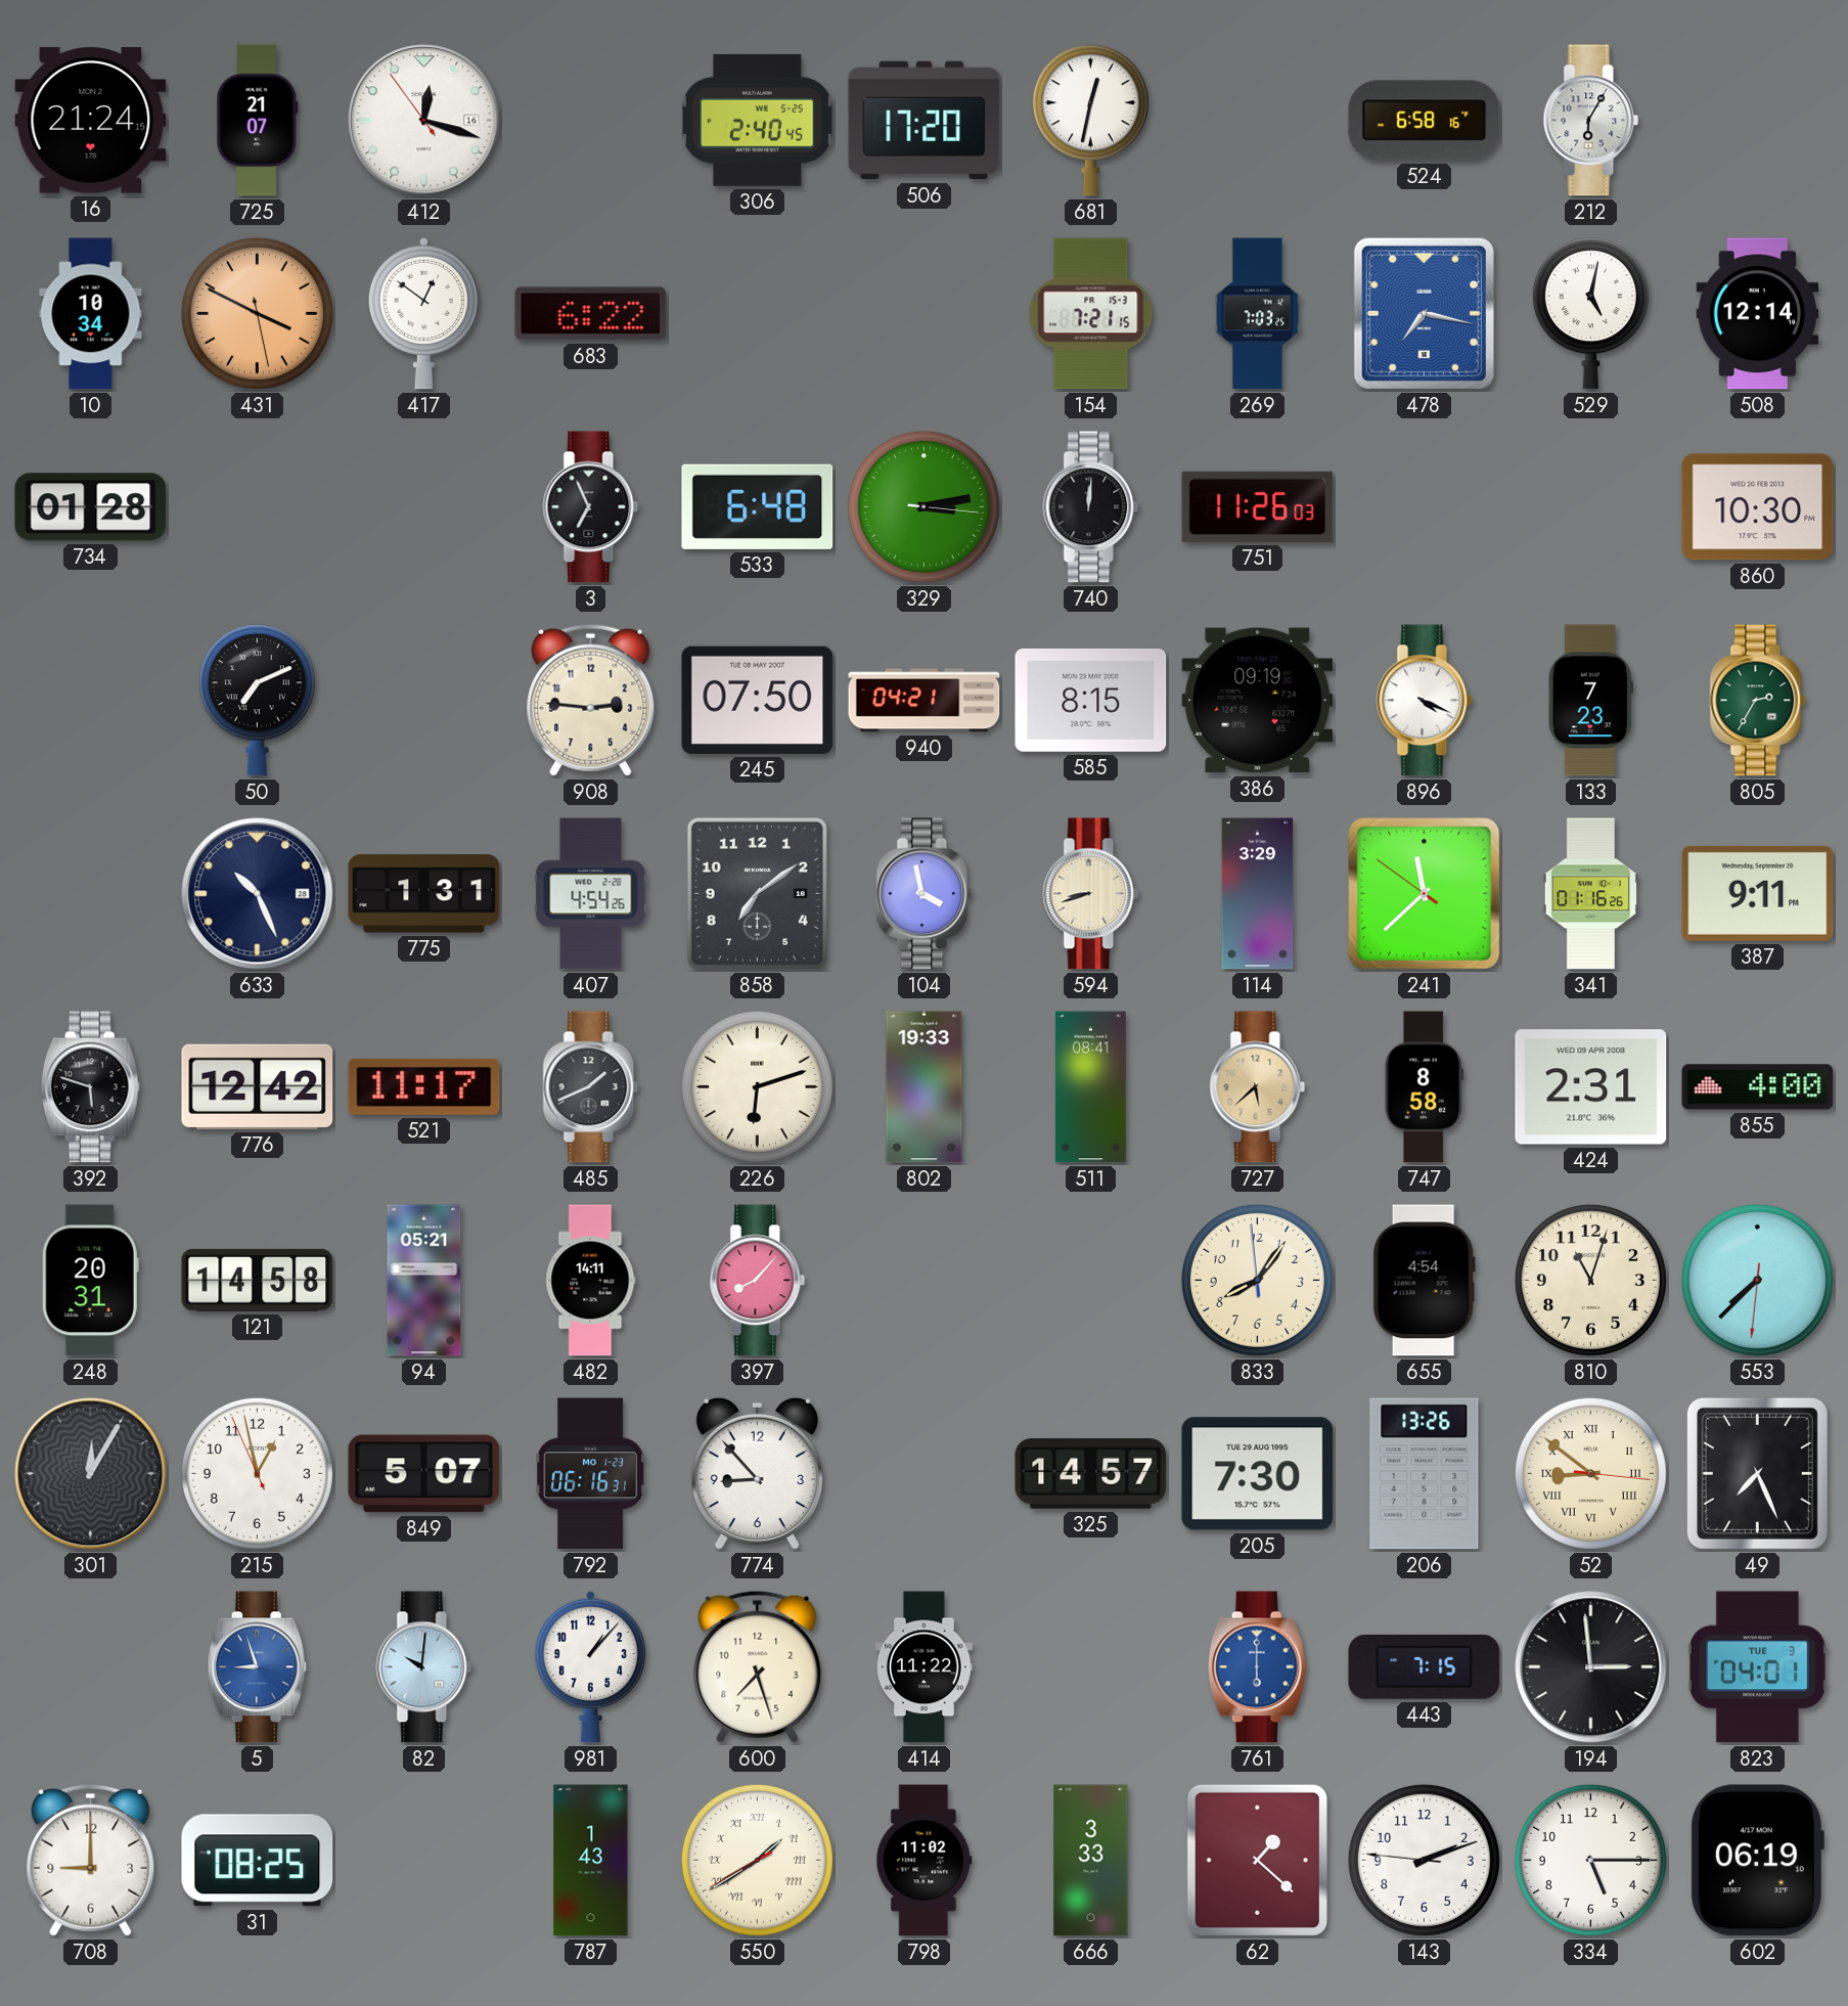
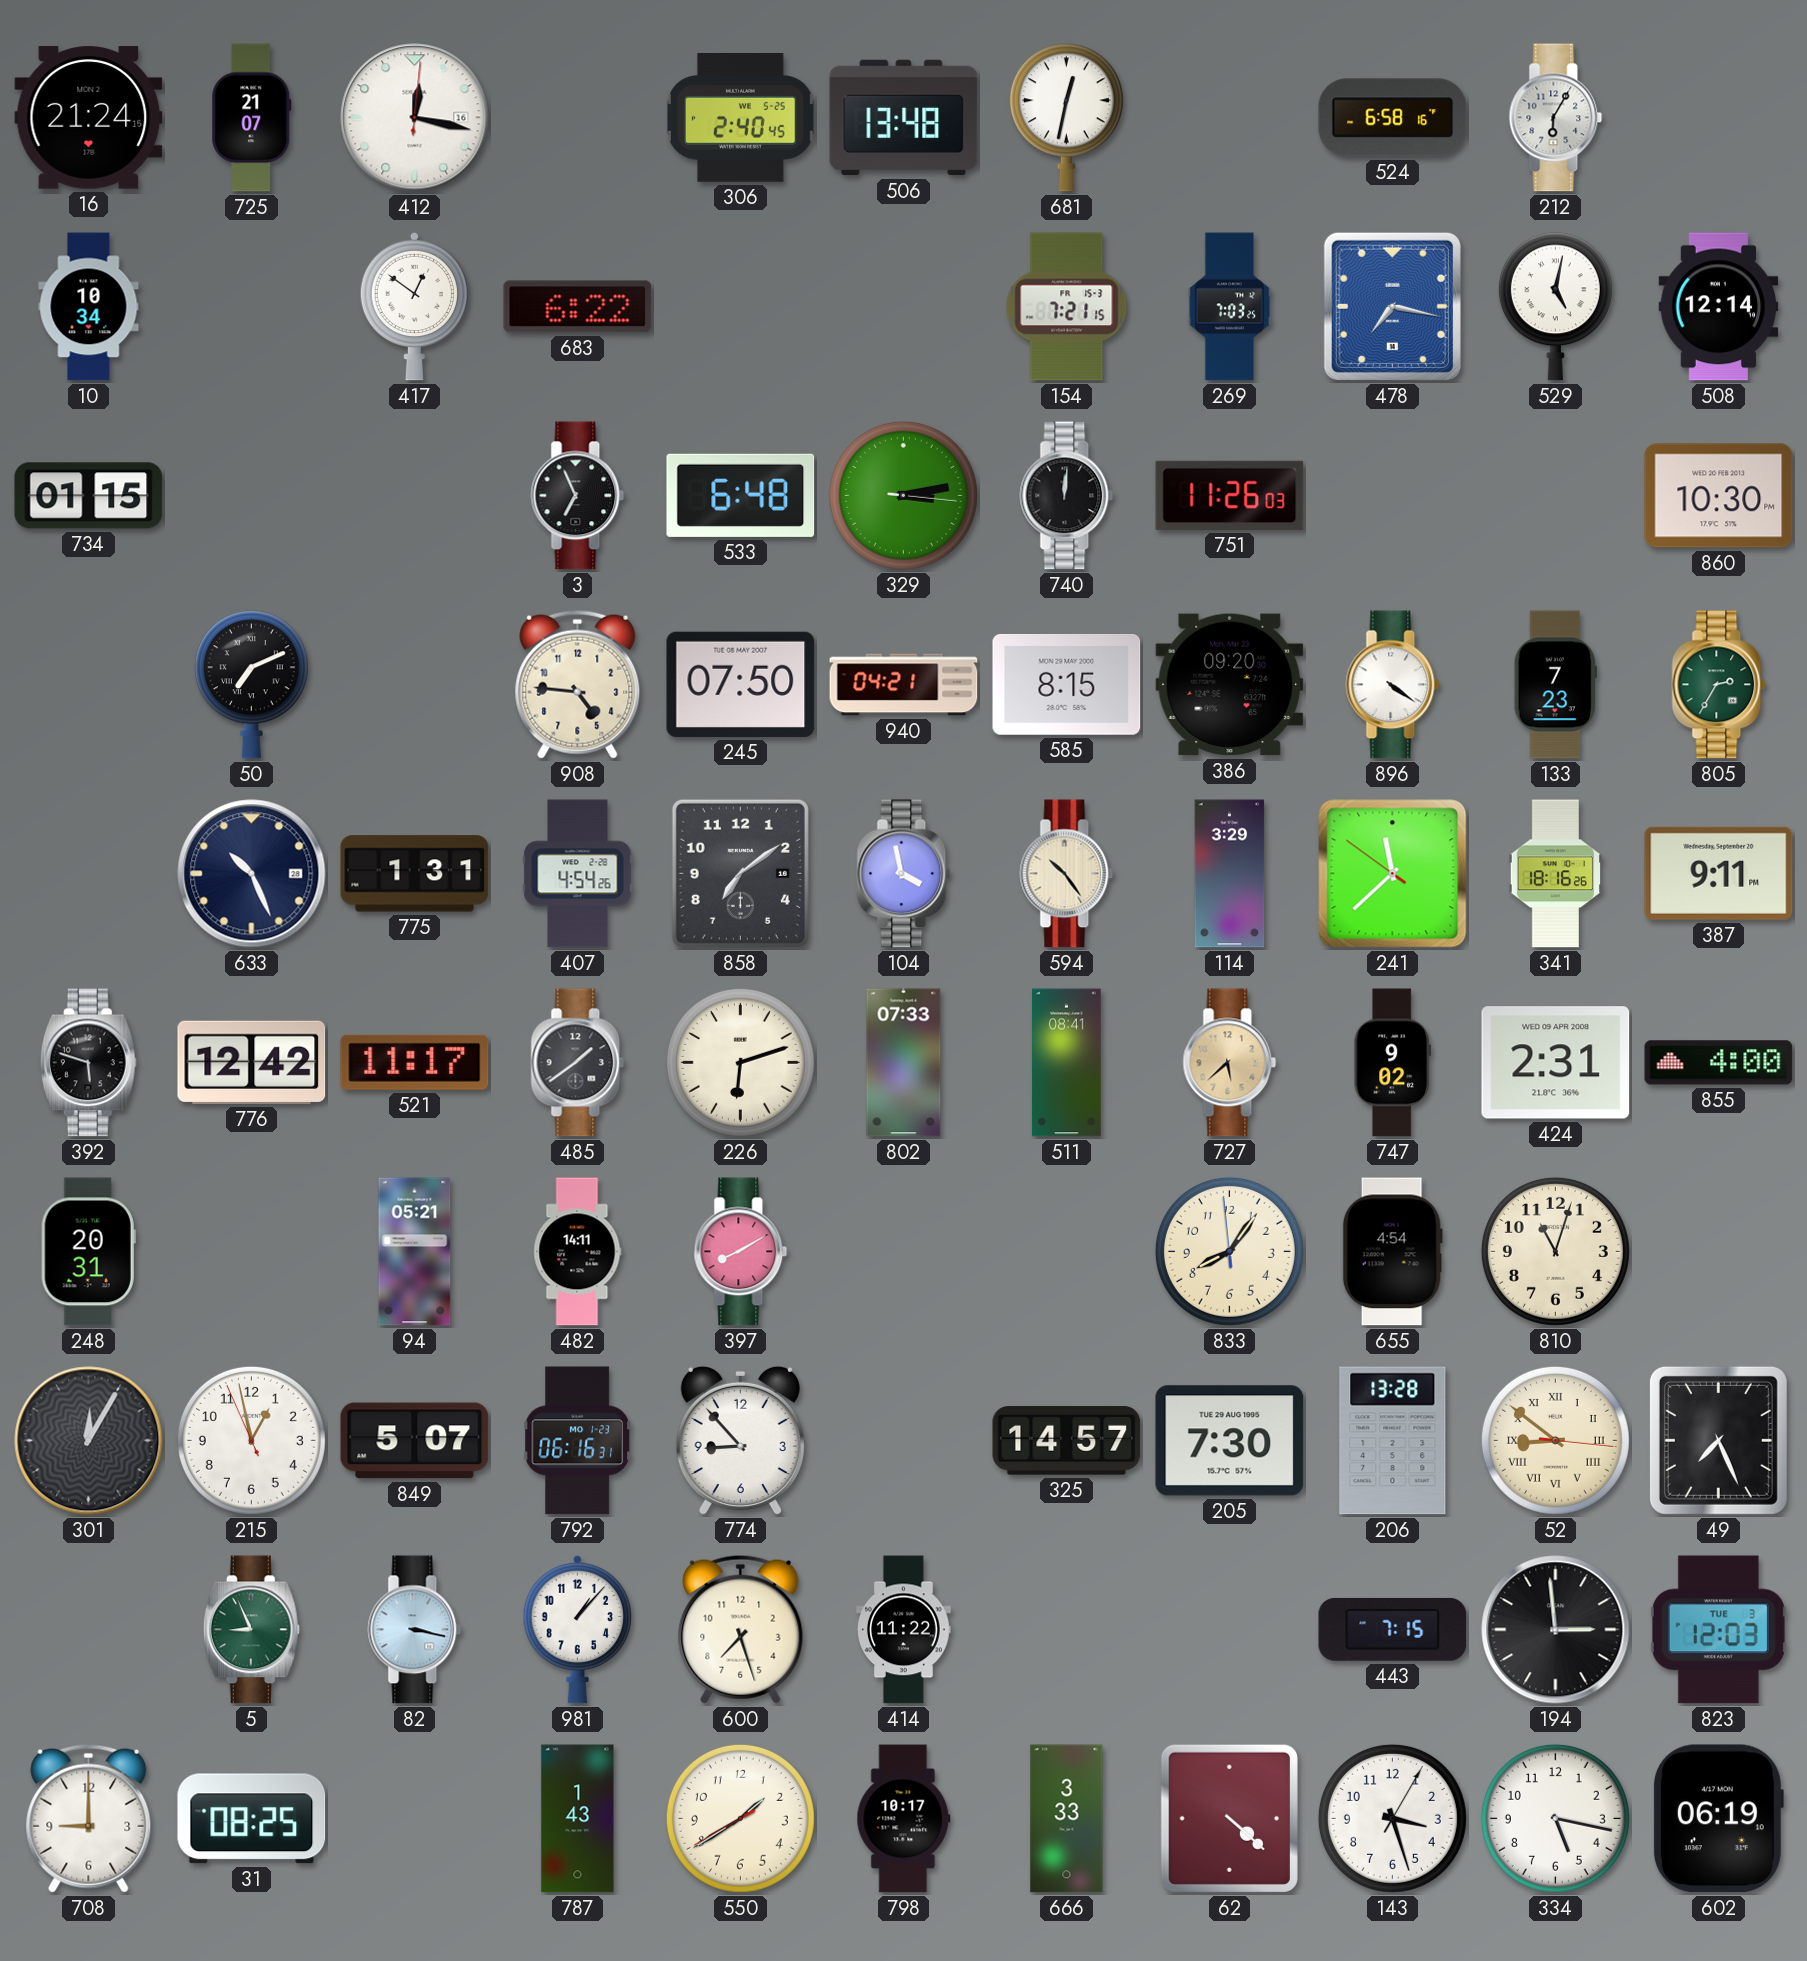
412: 12:17:54 -> 12:17:01 (415, 118)
506: 17:20 -> 13:48 (904, 118)
431: 3:49 -> none (257, 313)
734: 01:28 -> 01:15 (89, 496)
908: 2:46 -> 4:46 (578, 684)
386: 09:19 -> 09:20 (1230, 685)
896: 4:19 -> 4:21 (1393, 685)
594: 8:42 -> 10:24 (1067, 874)
341: 01:16 -> 18:16 (1555, 874)
485: 1:41 -> 1:39 (578, 1063)
802: 19:33 -> 07:33 (904, 1063)
747: 8:58 -> 9:02 (1392, 1063)
121: 14:58 -> none (258, 1280)
397: 8:07 -> 8:10 (741, 1252)
553: 7:37 -> none (1757, 1280)
206: 13:26 -> 13:28 (1393, 1441)
5: 8:57 -> 8:56 (251, 1630)
5 dial: blue -> green (251, 1630)
82: 10:01 -> 3:17 (415, 1630)
761: 6:00 -> none (1257, 1667)
823: 04:01 -> 12:03 (1718, 1630)
550 numerals: Roman -> Arabic (740, 1818)
798: 11:02 -> 10:17 (904, 1819)
62: 1:22 -> 4:22 (1229, 1818)
143: 2:11 -> 3:27 (1392, 1818)
334: 5:15 -> 5:17 (1555, 1818)
